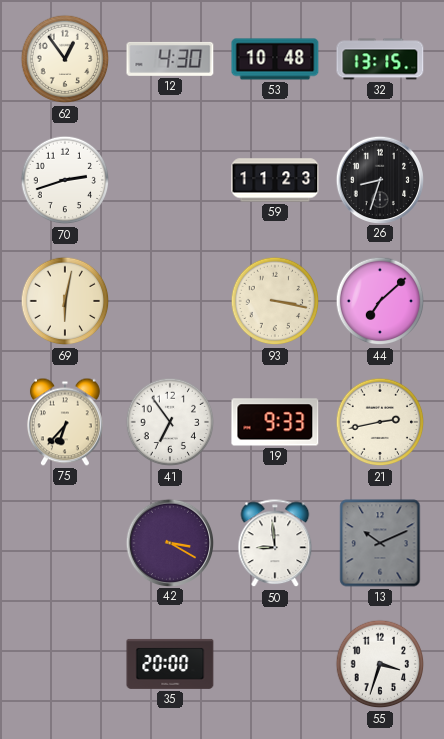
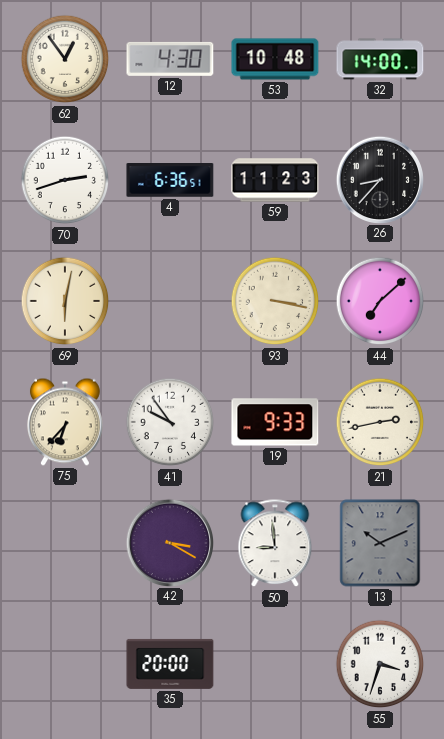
32: 13:15 -> 14:00 (380, 59)
4: none -> 6:36 (170, 180)
26: 8:33 -> 8:37 (379, 179)
41: 6:54 -> 9:54 (170, 422)
